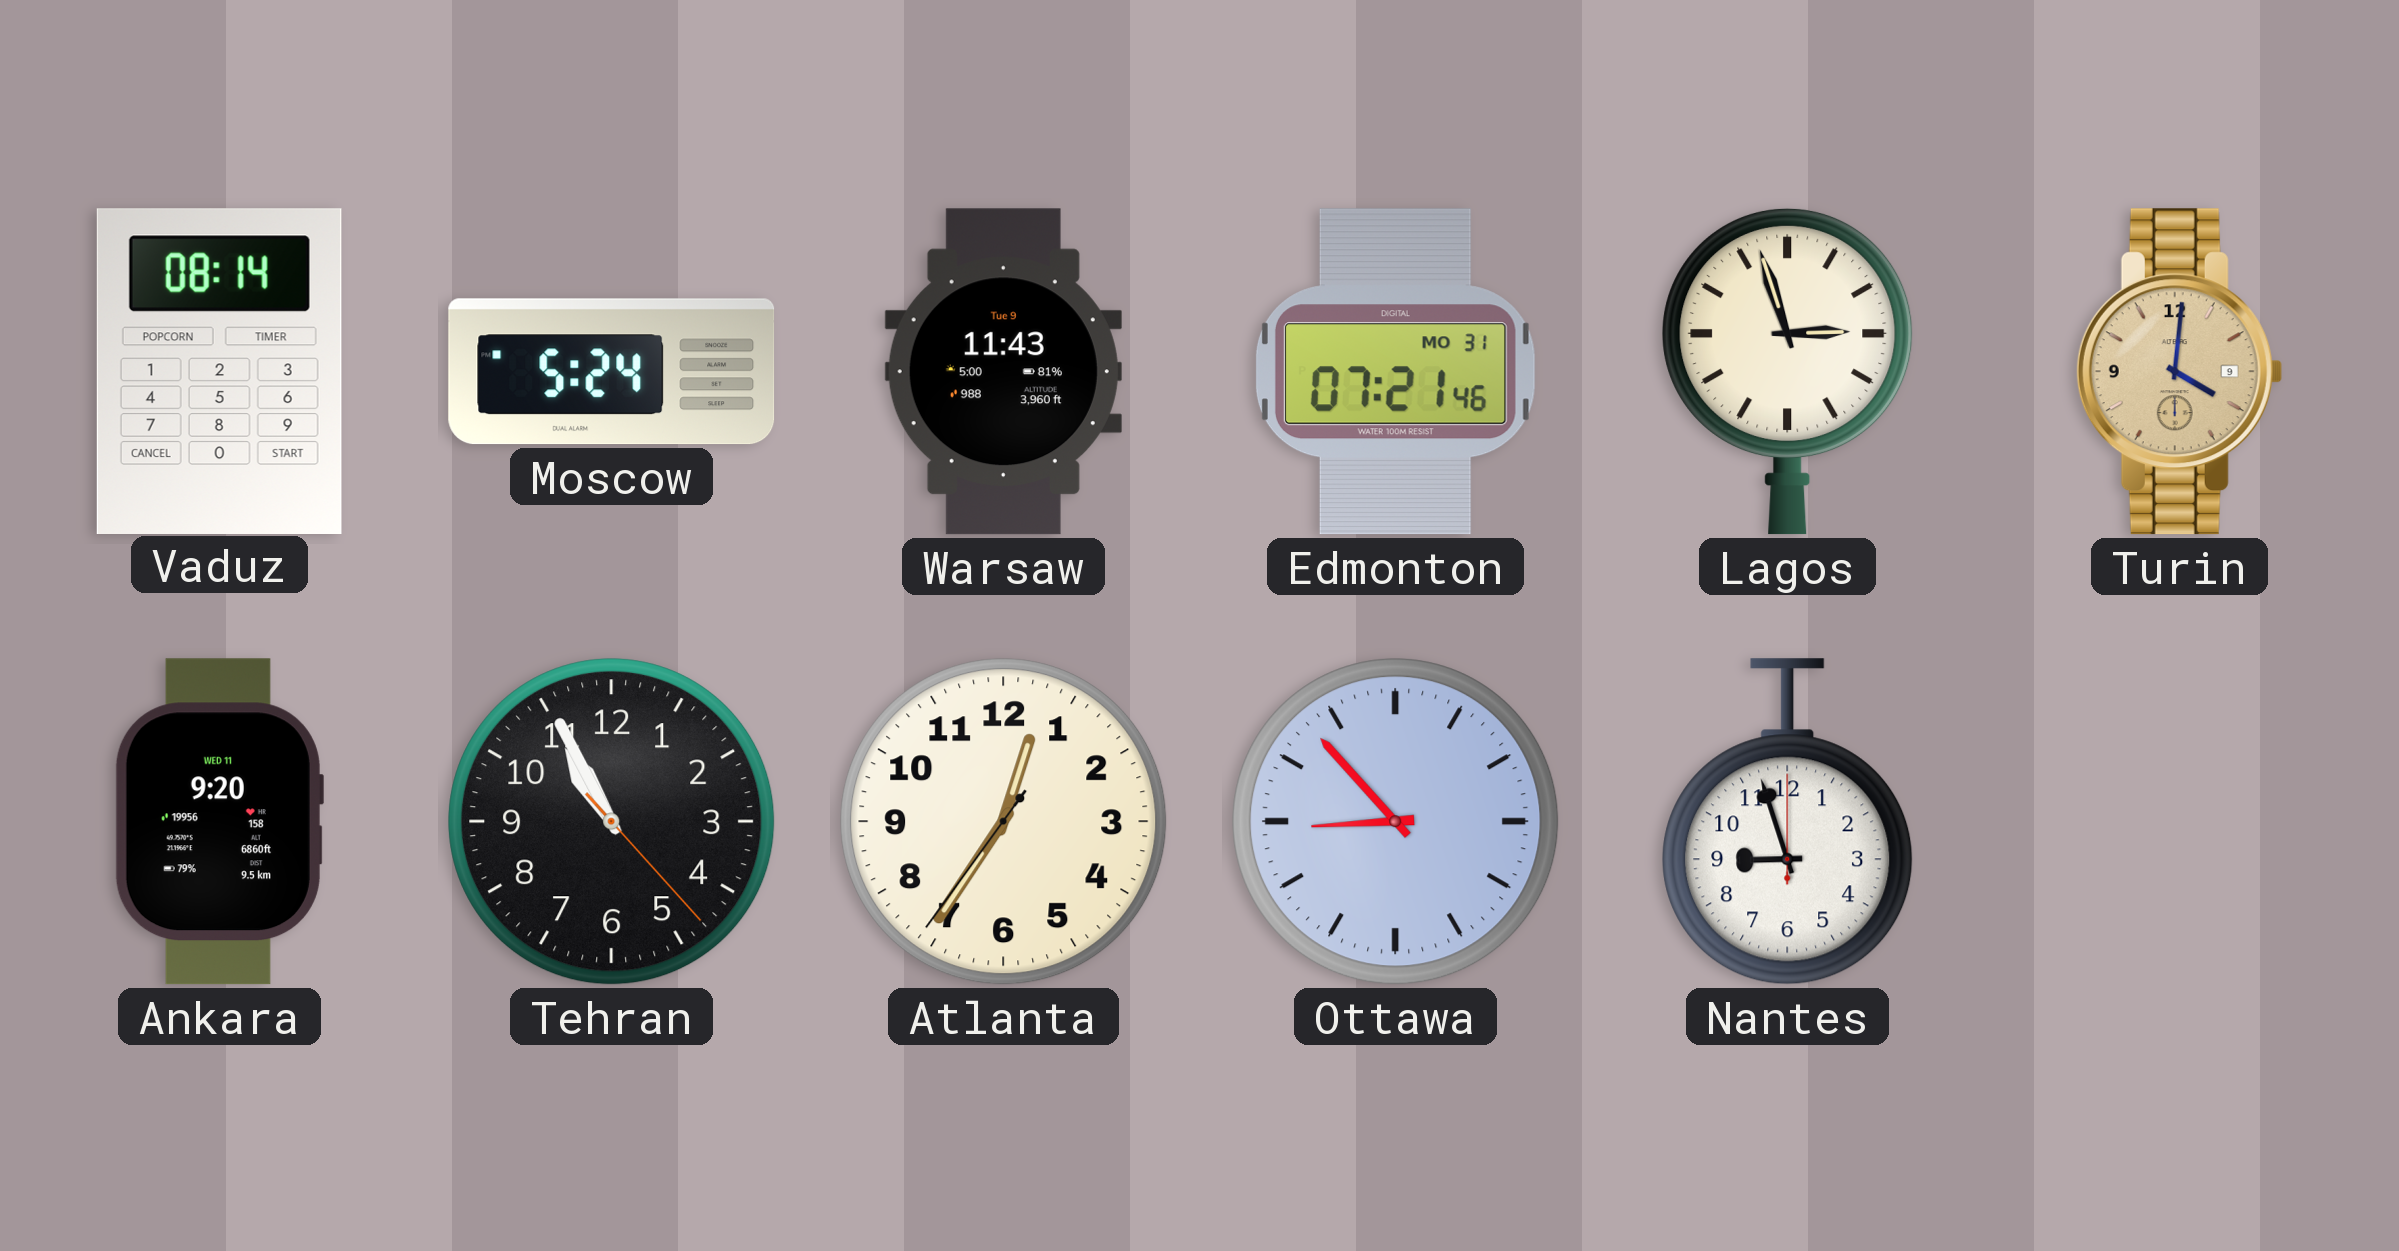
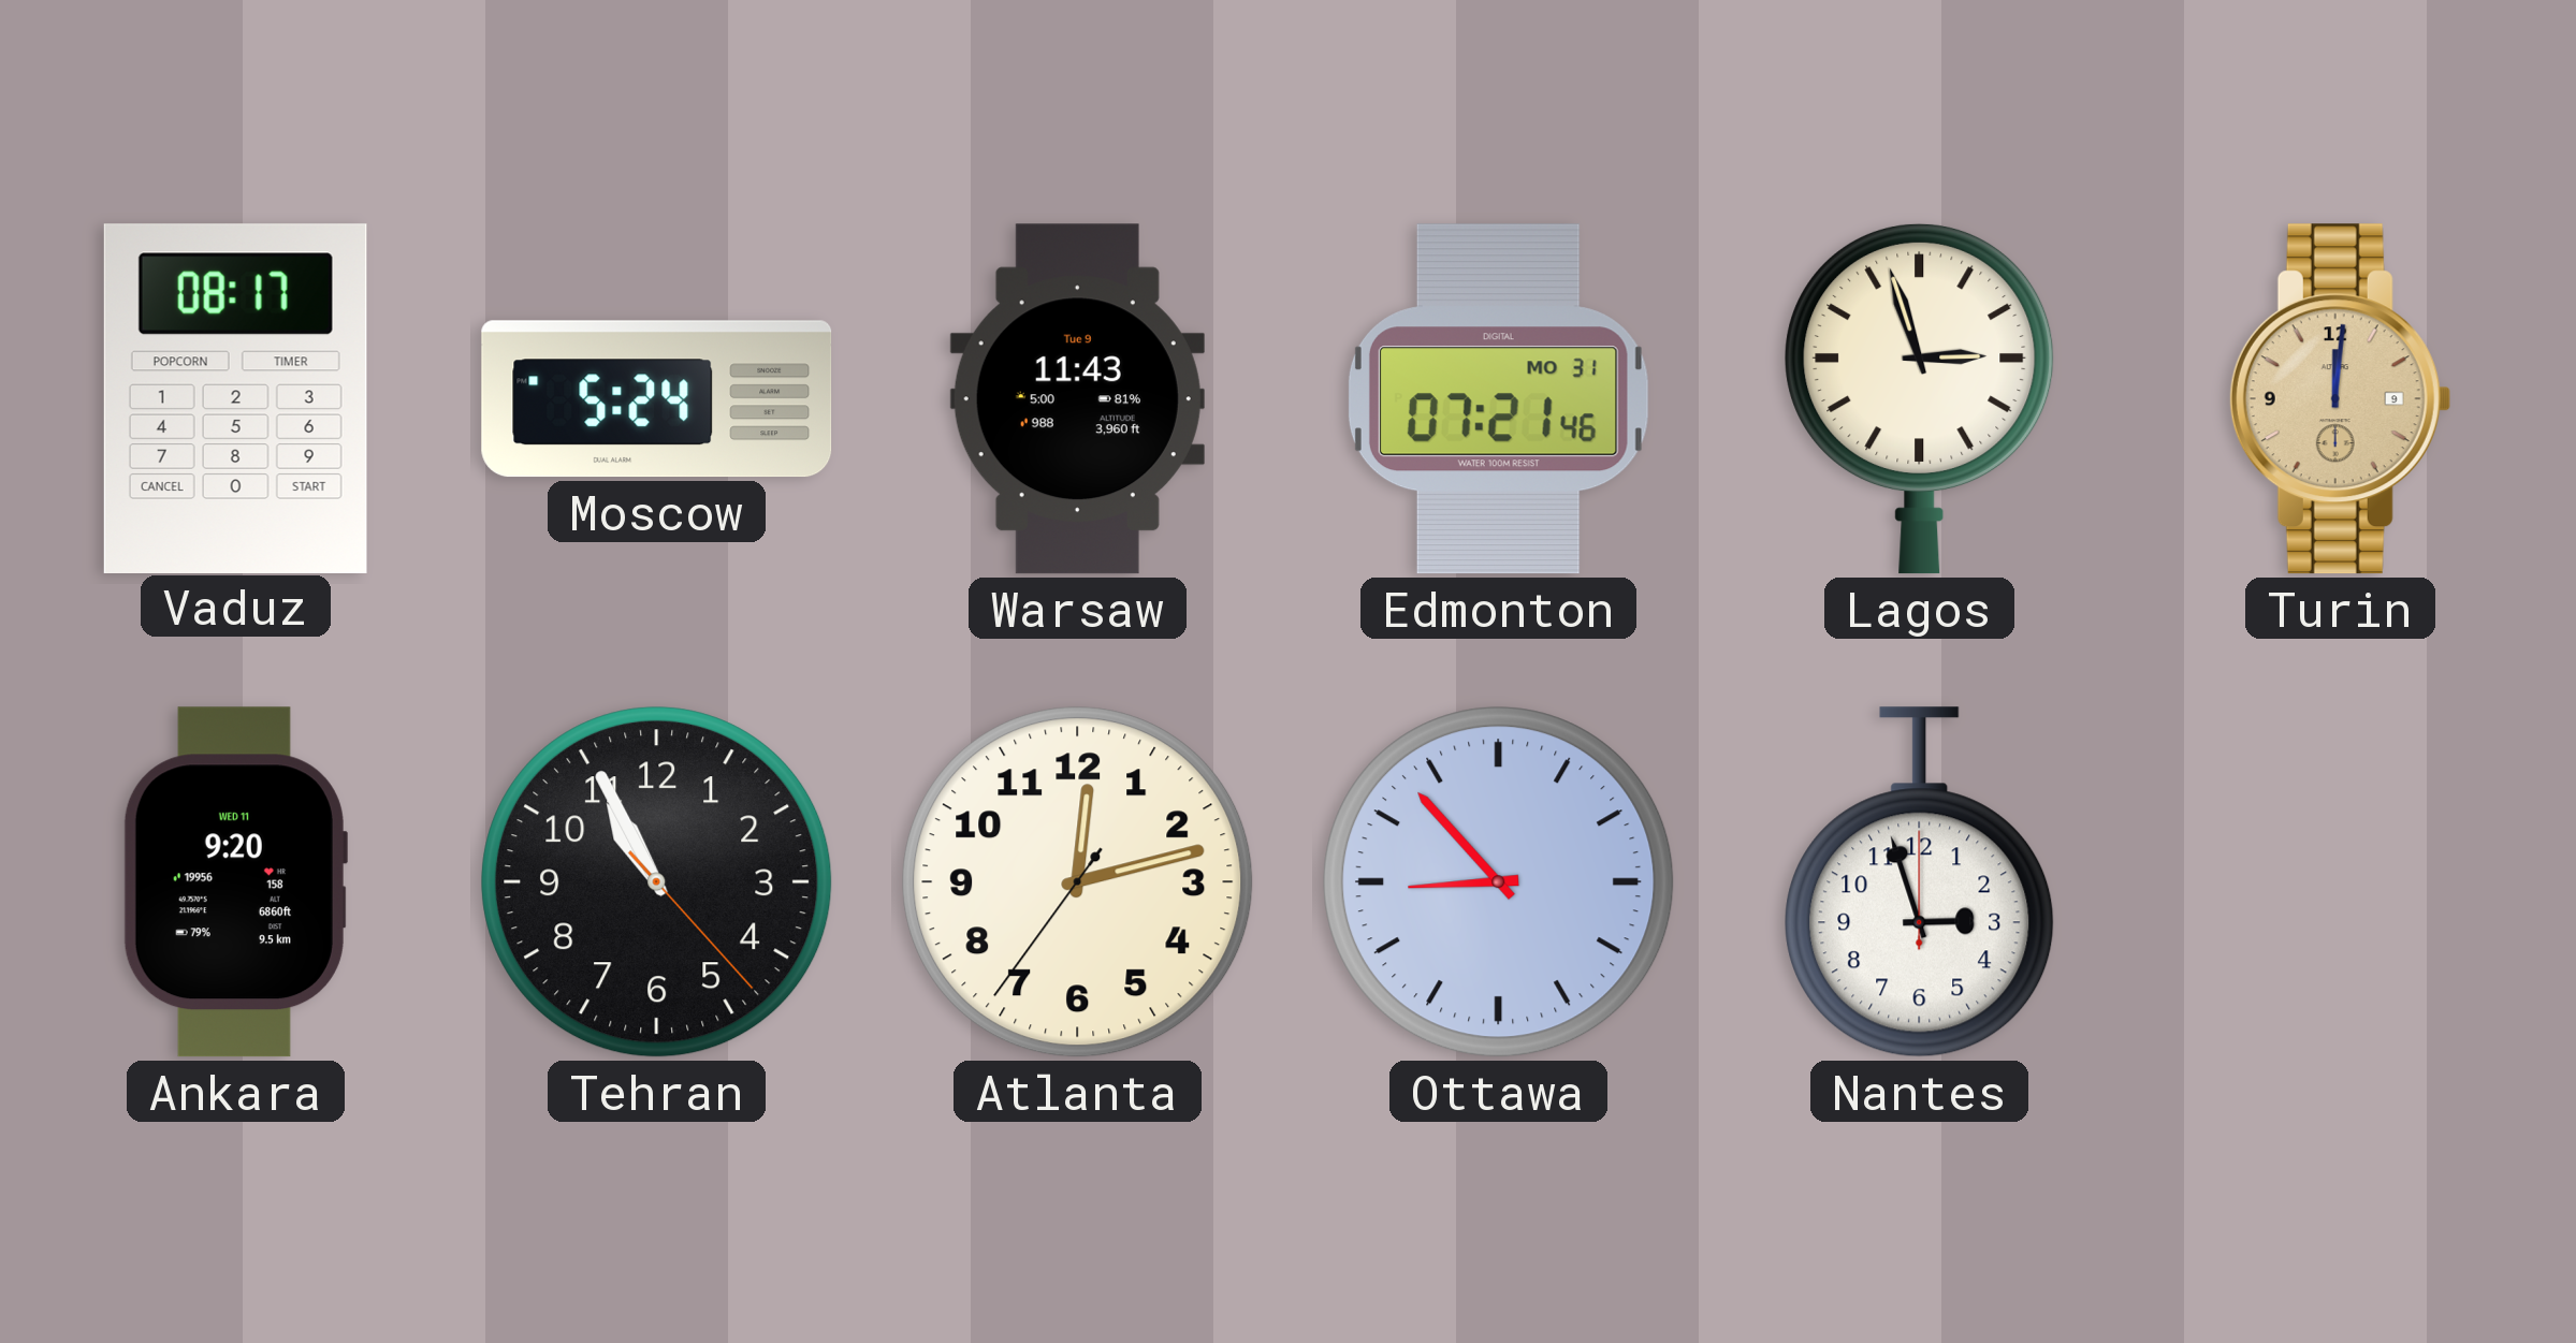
Vaduz: 08:14 -> 08:17 (235, 398)
Turin: 4:01 -> 12:01 (2340, 399)
Atlanta: 12:35 -> 12:12 (1078, 882)
Nantes: 8:57 -> 2:57 (1920, 882)
